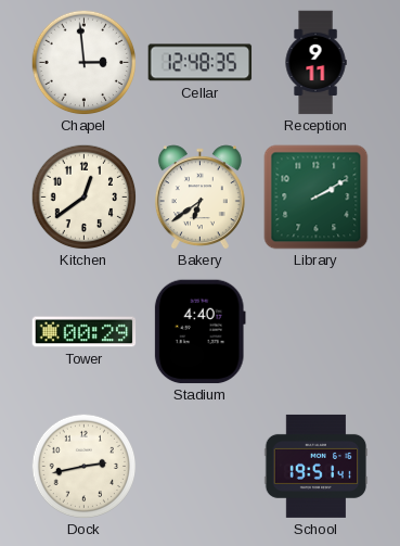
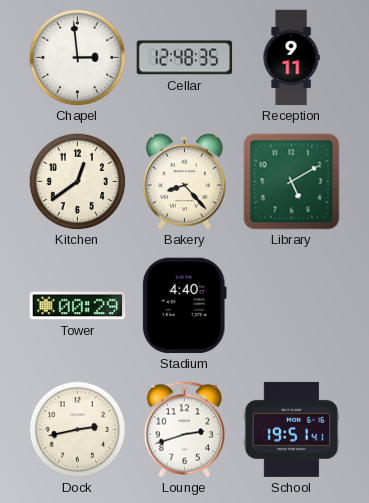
Bakery: 6:39 -> 8:23 (184, 182)
Library: 2:10 -> 5:10 (292, 182)
Lounge: none -> 2:42 (185, 430)
